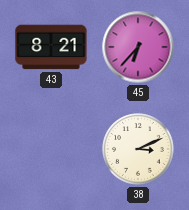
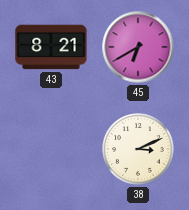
45: 6:37 -> 6:40 (138, 47)
